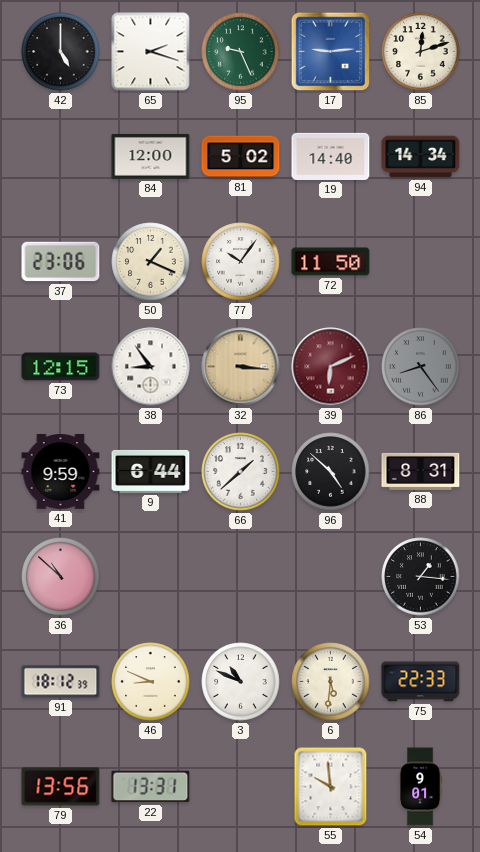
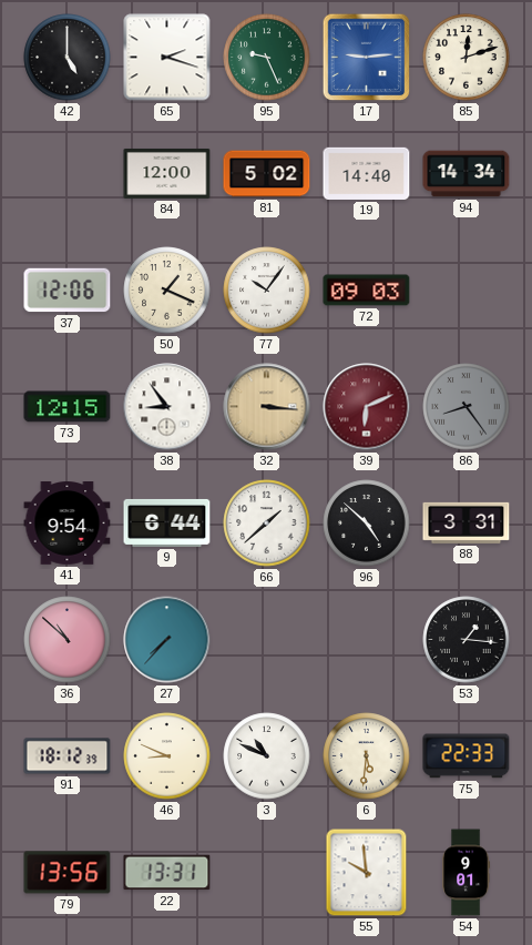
37: 23:06 -> 12:06 (68, 291)
72: 11:50 -> 09:03 (367, 291)
41: 9:59 -> 9:54 (68, 524)
88: 8:31 -> 3:31 (467, 522)
27: none -> 7:37 (167, 640)
